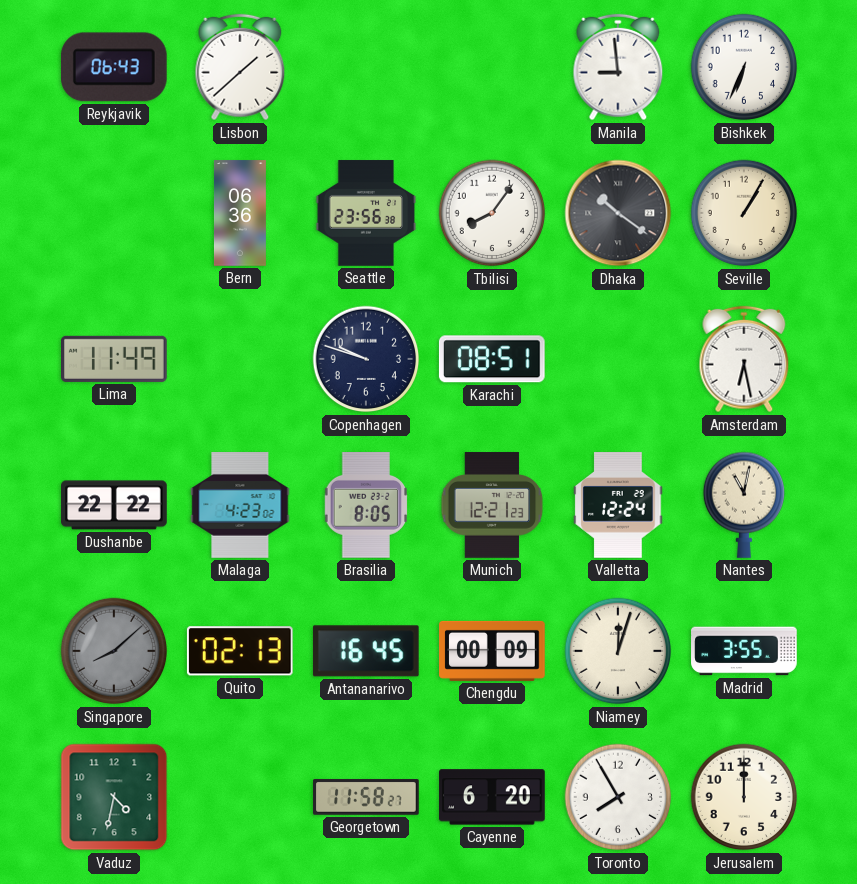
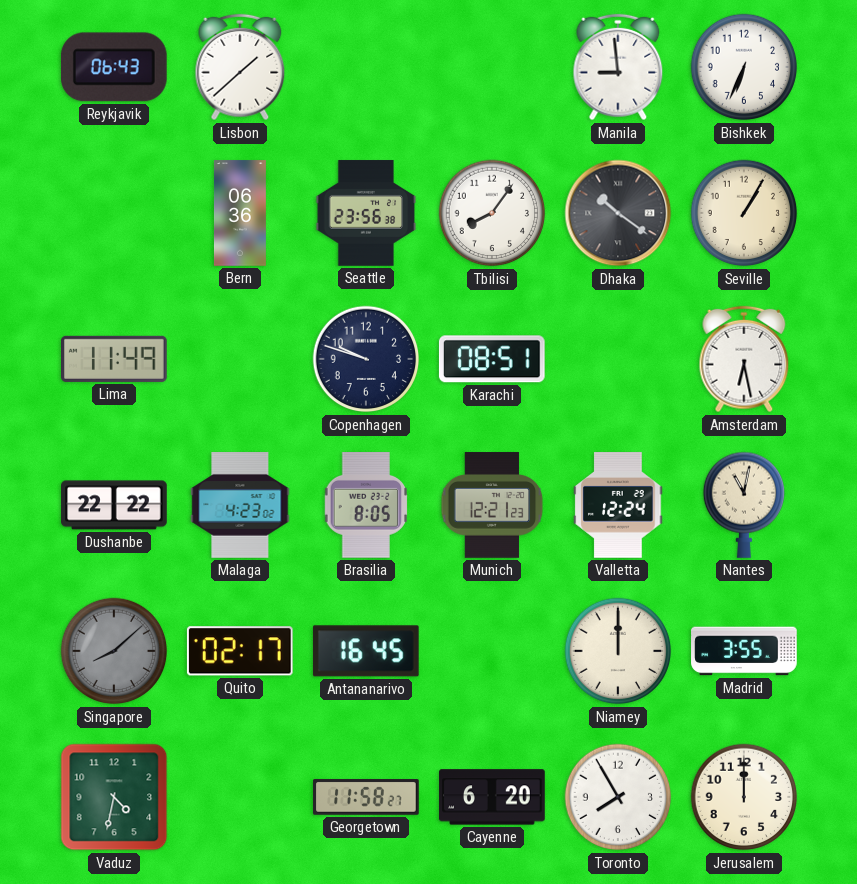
Quito: 02:13 -> 02:17 (240, 651)
Chengdu: 00:09 -> none (492, 651)
Niamey: 12:03 -> 12:00 (618, 651)
